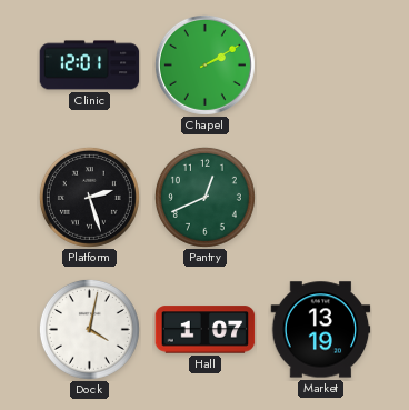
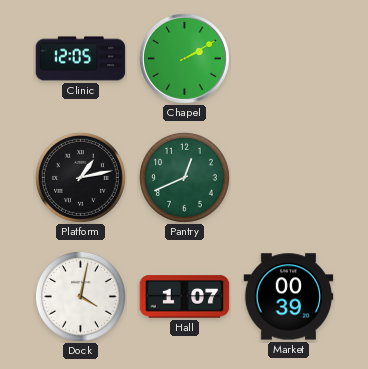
Clinic: 12:01 -> 12:05 (81, 59)
Platform: 2:27 -> 1:13 (80, 177)
Market: 13:19 -> 00:39 (289, 297)
